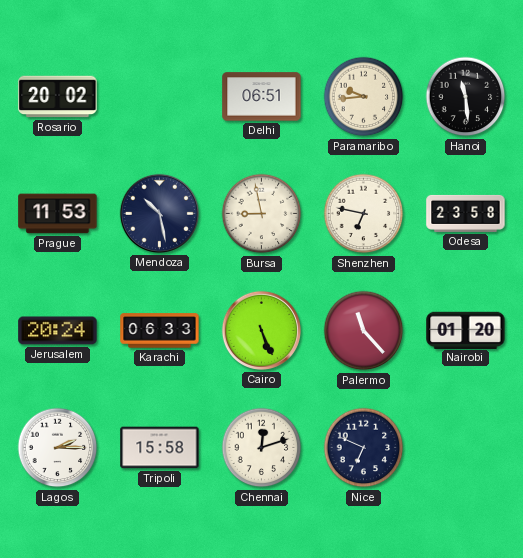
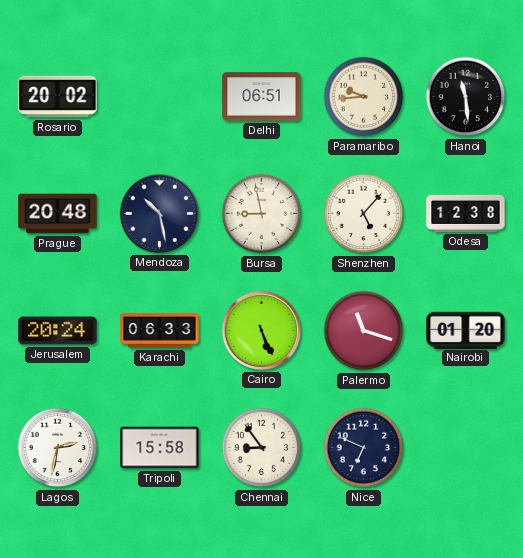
Prague: 11:53 -> 20:48 (58, 214)
Shenzhen: 6:47 -> 5:07 (364, 214)
Odesa: 23:58 -> 12:38 (466, 213)
Palermo: 11:23 -> 11:18 (364, 331)
Lagos: 2:15 -> 2:32 (58, 448)
Chennai: 12:12 -> 8:54 (262, 448)
